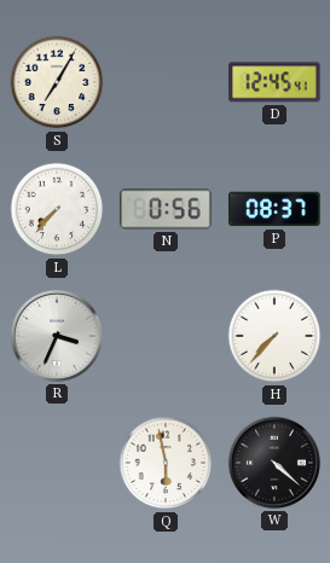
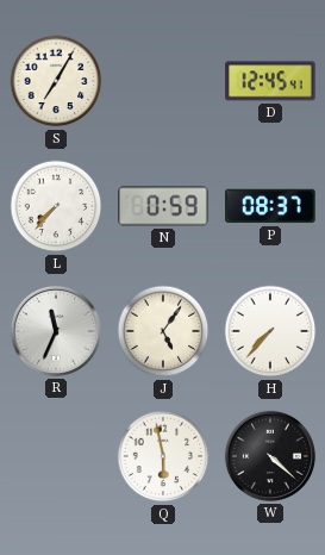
N: 0:56 -> 0:59 (163, 206)
R: 3:34 -> 11:34 (56, 331)
J: none -> 5:06 (163, 331)
